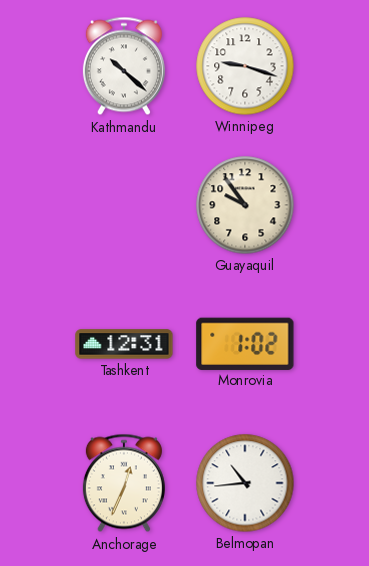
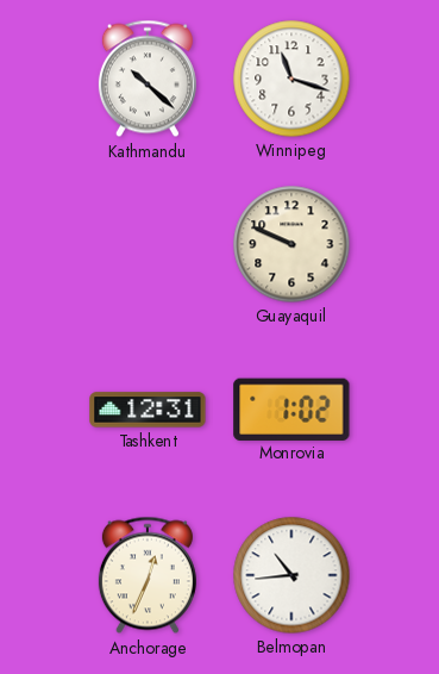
Winnipeg: 9:18 -> 11:18 (291, 79)
Guayaquil: 9:54 -> 9:49 (291, 244)
